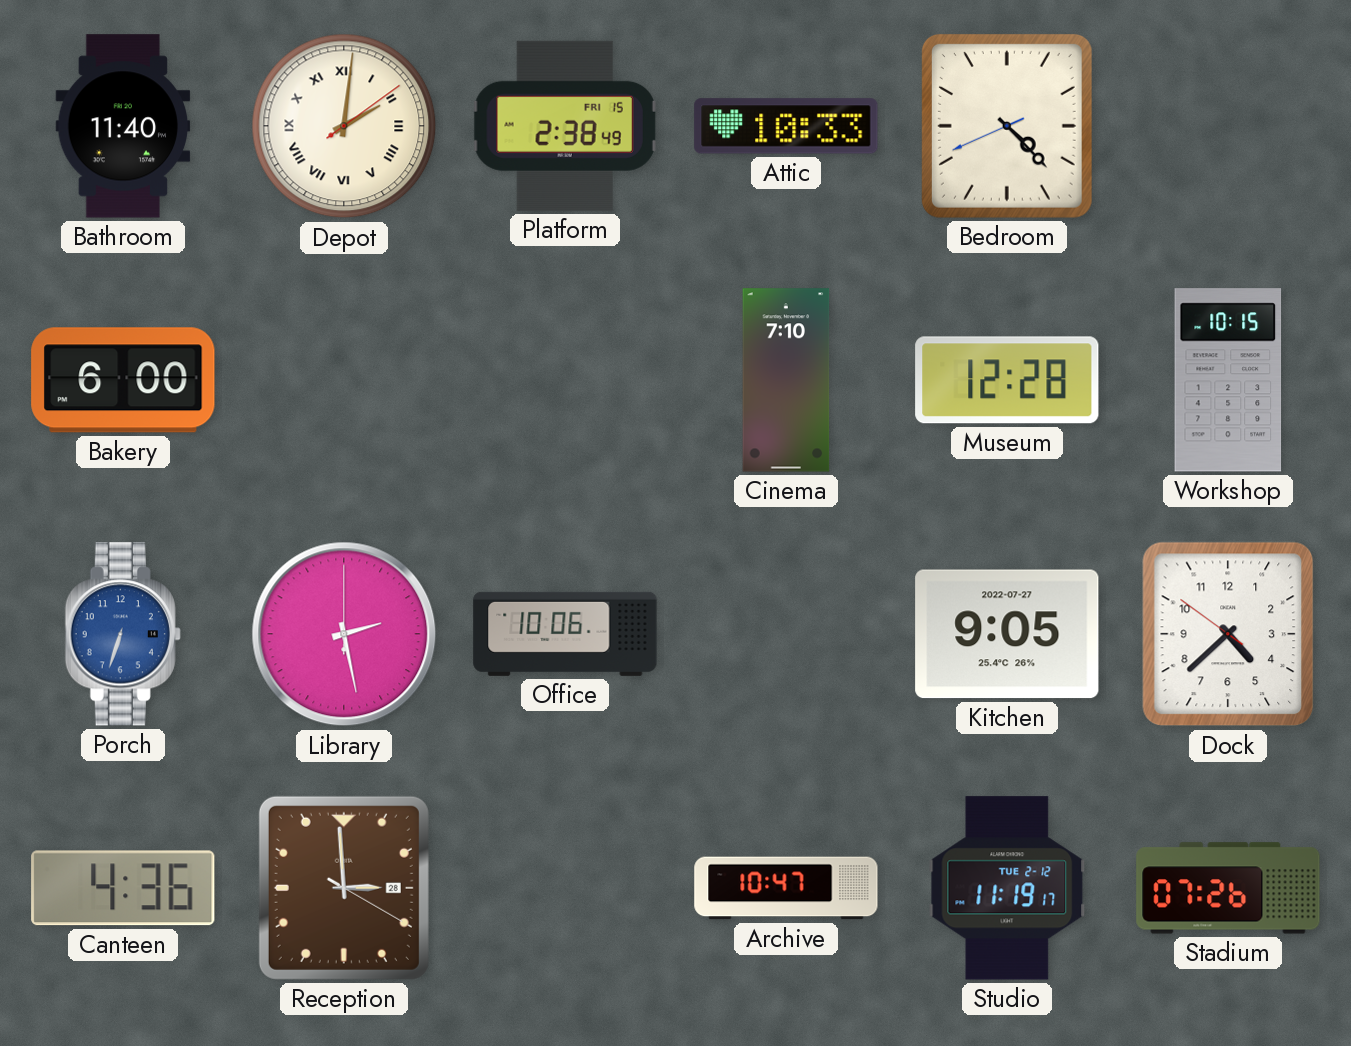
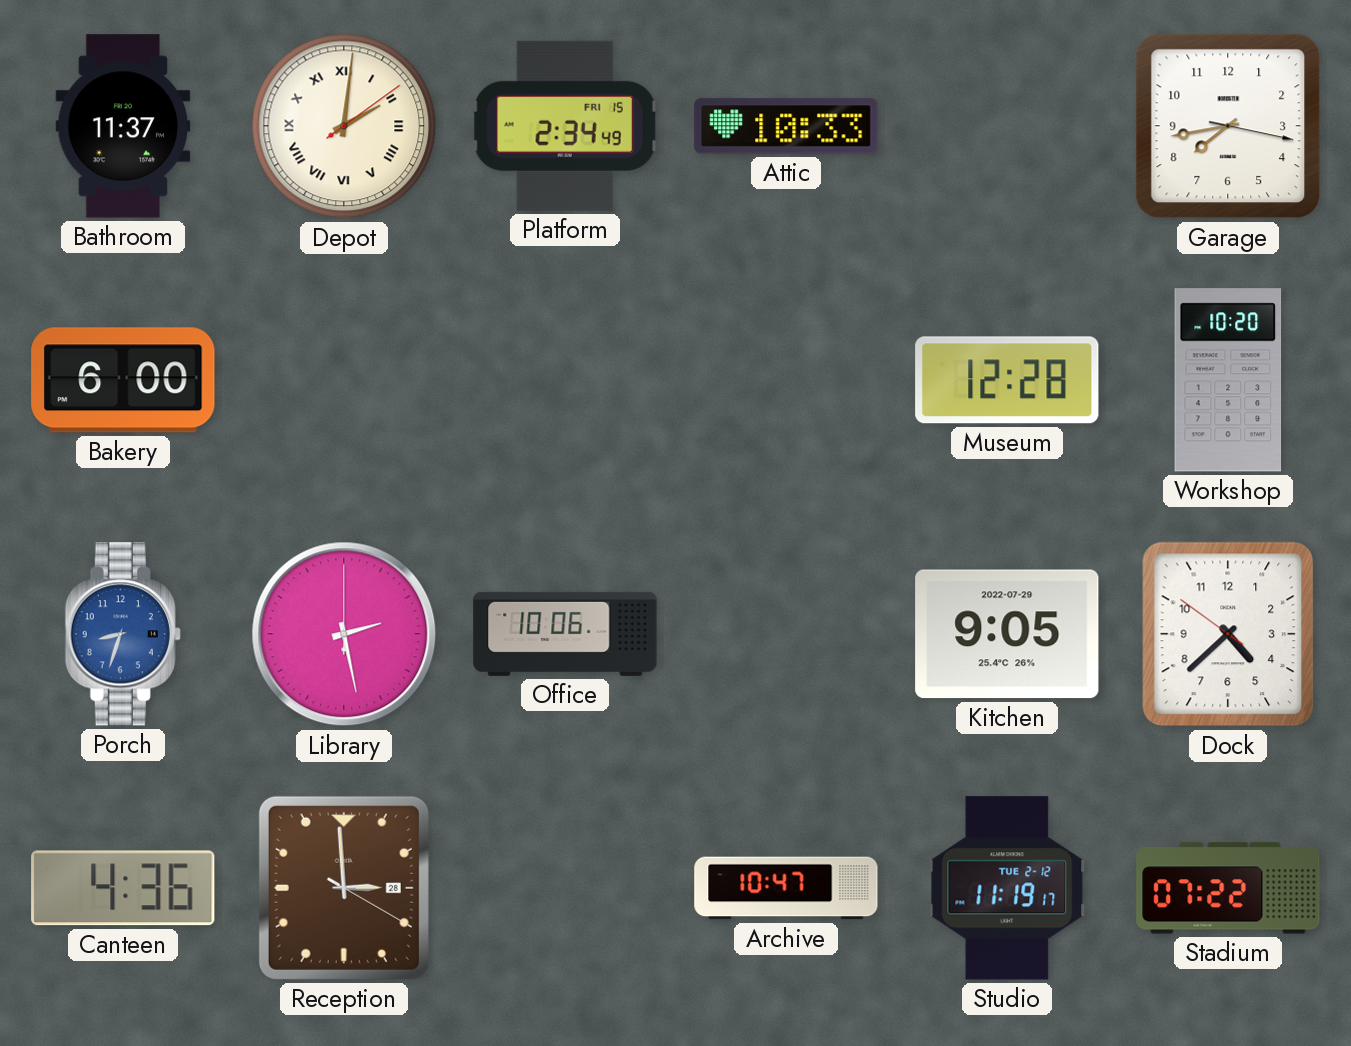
Bathroom: 11:40 -> 11:37 (123, 126)
Platform: 2:38 -> 2:34 (565, 126)
Bedroom: 4:22 -> none (1007, 126)
Garage: none -> 7:43 (1228, 126)
Cinema: 7:10 -> none (786, 380)
Workshop: 10:15 -> 10:20 (1228, 380)
Porch: 6:33 -> 8:33 (123, 634)
Kitchen date: 2022-07-27 -> 2022-07-29 (1007, 634)
Stadium: 07:26 -> 07:22 (1228, 888)
